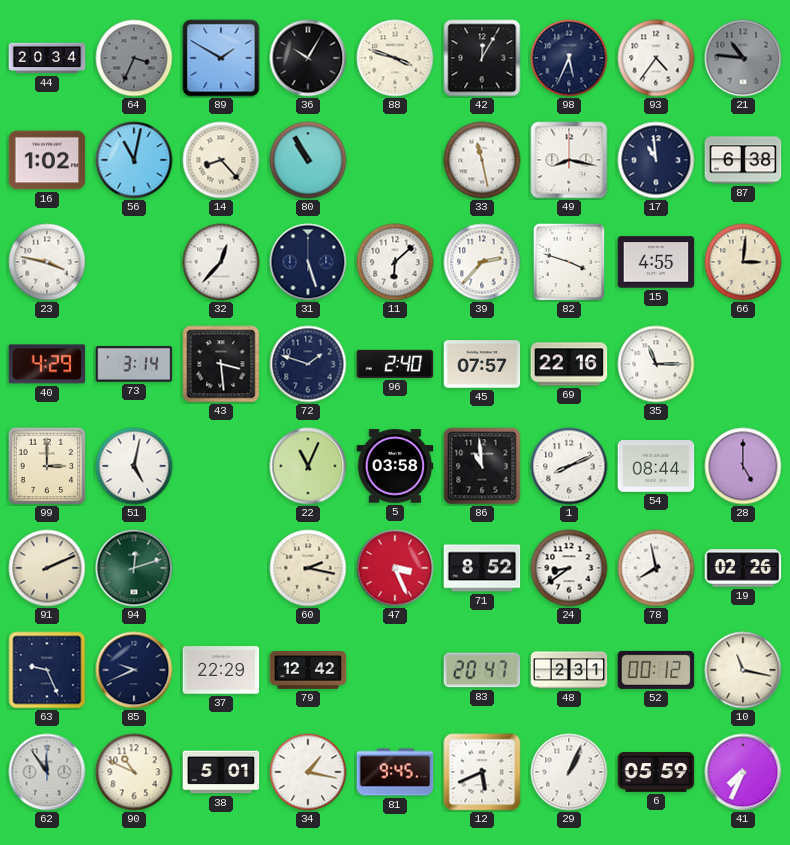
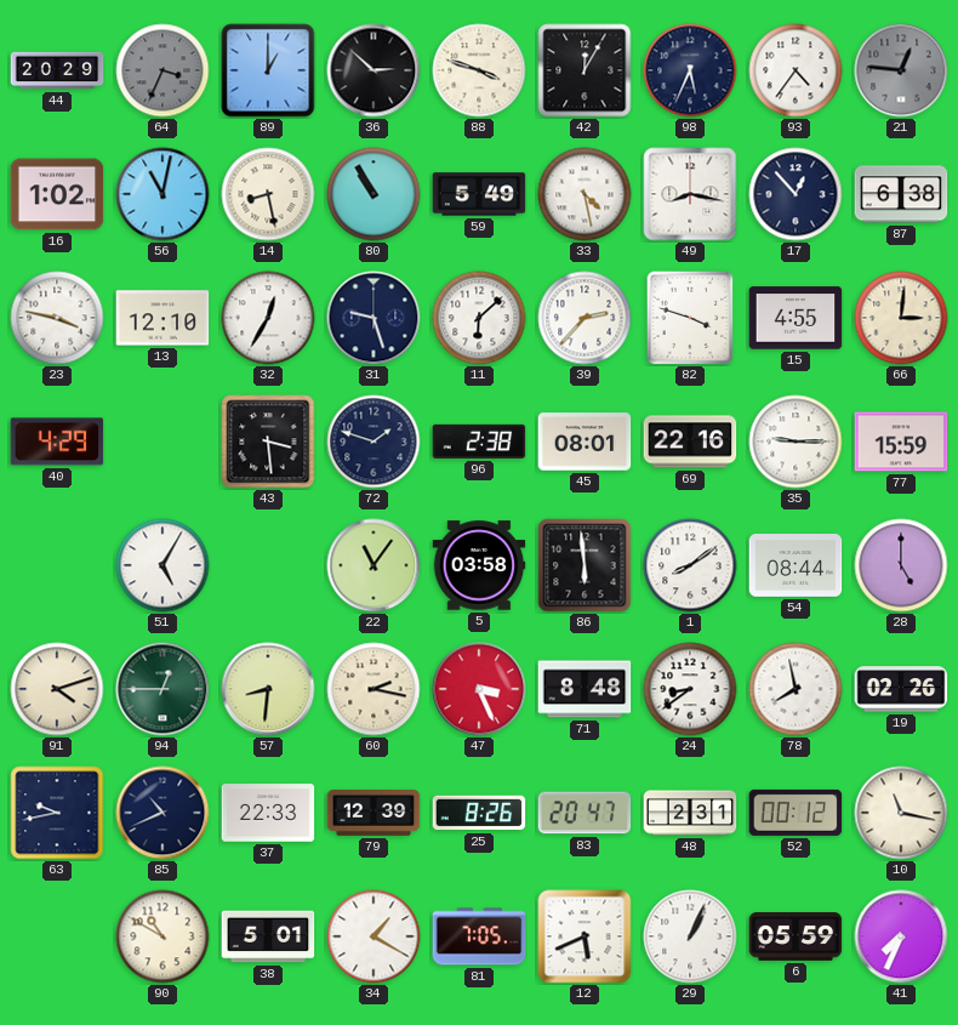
44: 20:34 -> 20:29 (57, 70)
89: 1:50 -> 1:00 (268, 70)
36: 10:05 -> 2:52 (373, 70)
21: 10:46 -> 12:46 (901, 70)
14: 8:23 -> 8:28 (268, 194)
59: none -> 5:49 (479, 194)
33: 11:28 -> 4:28 (585, 194)
17: 10:59 -> 12:53 (796, 194)
13: none -> 12:10 (162, 318)
32: 12:37 -> 12:35 (268, 318)
31: 5:27 -> 9:27 (373, 318)
73: 3:14 -> none (134, 364)
96: 2:40 -> 2:38 (479, 442)
45: 07:57 -> 08:01 (585, 442)
35: 11:15 -> 9:15 (796, 442)
77: none -> 15:59 (901, 442)
99: 3:00 -> none (47, 466)
51: 5:02 -> 5:05 (162, 565)
22: 11:04 -> 11:06 (373, 565)
86: 10:59 -> 5:59 (585, 565)
1: 8:11 -> 8:09 (690, 565)
91: 2:11 -> 4:12 (57, 689)
94: 12:12 -> 12:45 (162, 689)
57: none -> 8:31 (268, 689)
71: 8:52 -> 8:48 (585, 689)
63: 9:26 -> 9:43 (57, 813)
85: 9:41 -> 10:41 (162, 813)
37: 22:29 -> 22:33 (268, 813)
79: 12:42 -> 12:39 (373, 814)
25: none -> 8:26 (479, 813)
62: 11:54 -> none (47, 772)
90: 10:49 -> 10:50 (162, 936)
34: 1:17 -> 1:20 (373, 936)
81: 9:45 -> 7:05 (479, 936)
